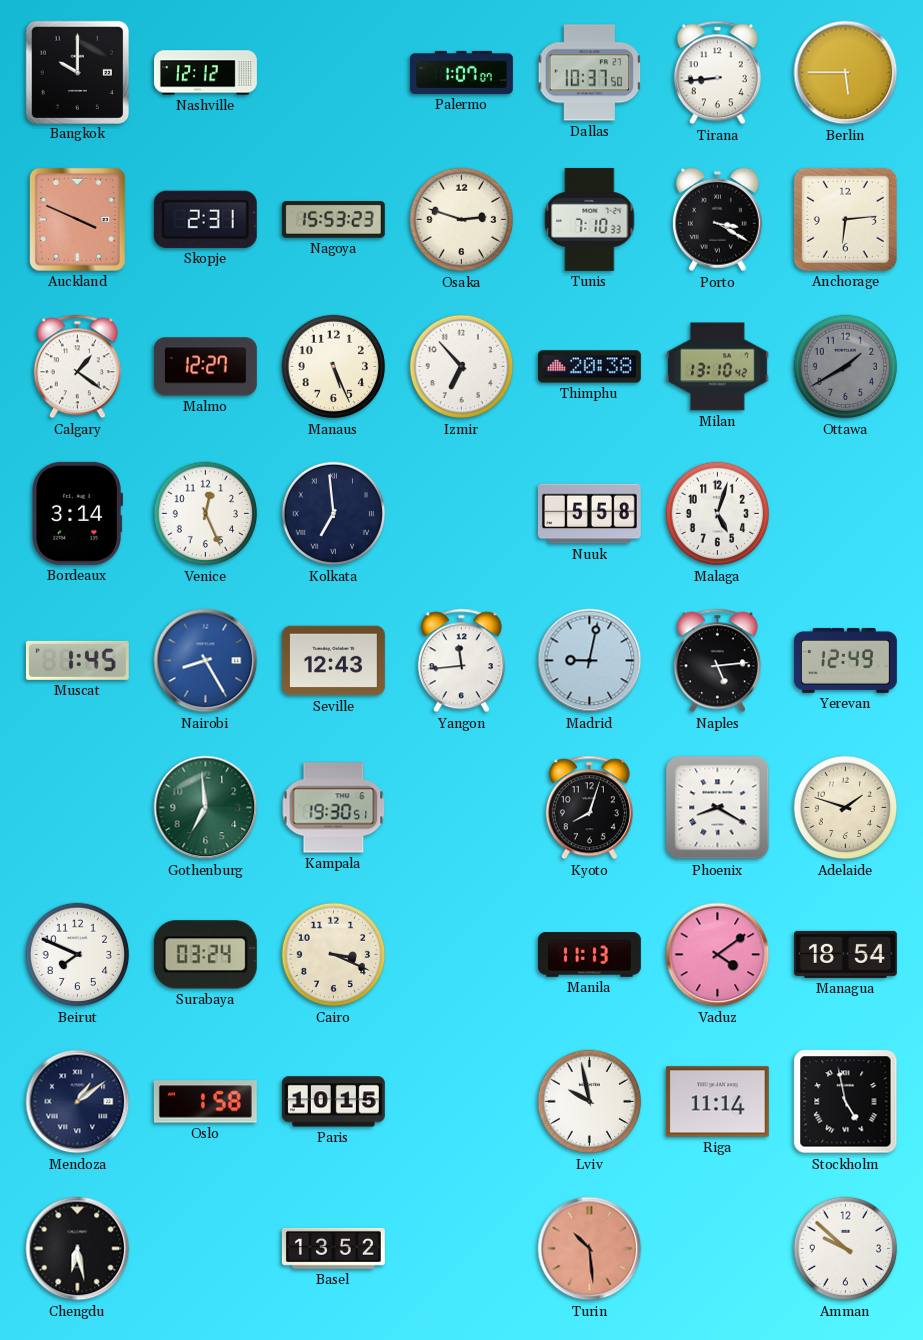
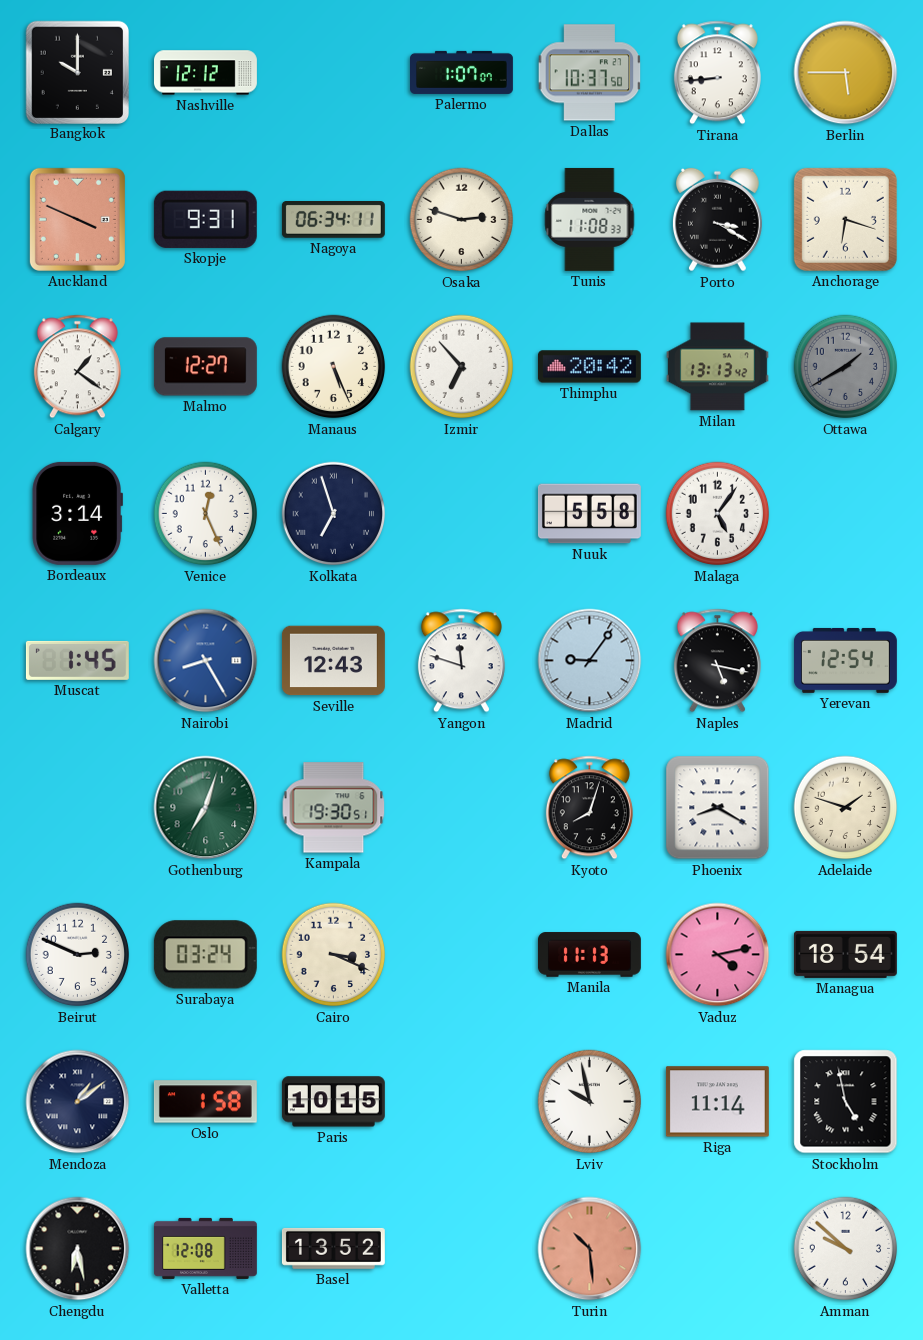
Skopje: 2:31 -> 9:31 (205, 219)
Nagoya: 15:53 -> 06:34 (333, 220)
Tunis: 7:10 -> 11:08 (590, 219)
Anchorage: 6:14 -> 6:18 (845, 219)
Thimphu: 20:38 -> 20:42 (589, 367)
Milan: 13:10 -> 13:13 (717, 367)
Kolkata: 6:59 -> 6:57 (334, 514)
Malaga: 5:03 -> 5:06 (718, 514)
Yangon: 11:44 -> 11:48 (461, 661)
Madrid: 9:02 -> 9:06 (590, 661)
Naples: 5:14 -> 5:17 (717, 661)
Yerevan: 12:49 -> 12:54 (845, 660)
Gothenburg: 6:59 -> 7:03 (206, 808)
Beirut: 7:49 -> 2:49 (78, 955)
Vaduz: 4:09 -> 4:13 (718, 955)
Valletta: none -> 12:08 (205, 1248)
